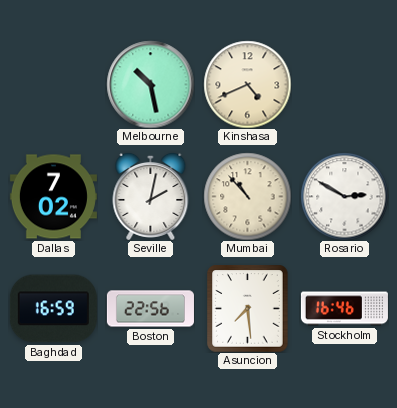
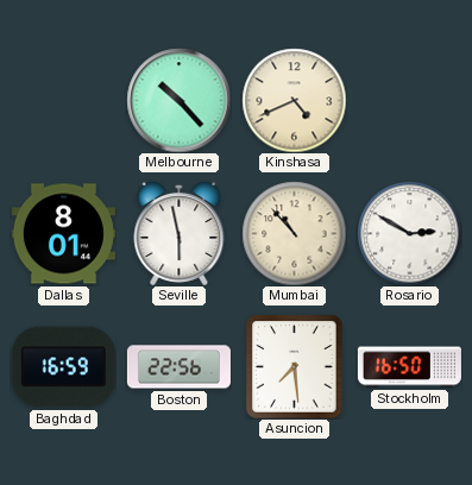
Melbourne: 10:28 -> 10:23 (178, 100)
Dallas: 7:02 -> 8:01 (63, 234)
Seville: 2:02 -> 5:58 (180, 233)
Stockholm: 16:46 -> 16:50 (409, 367)
